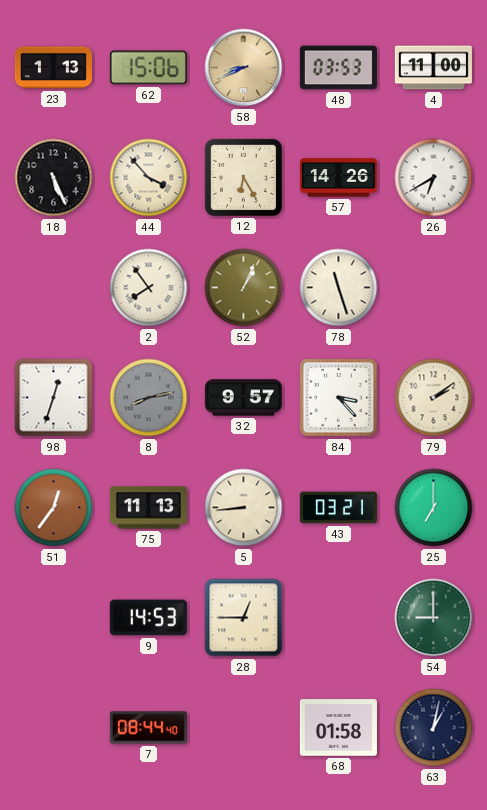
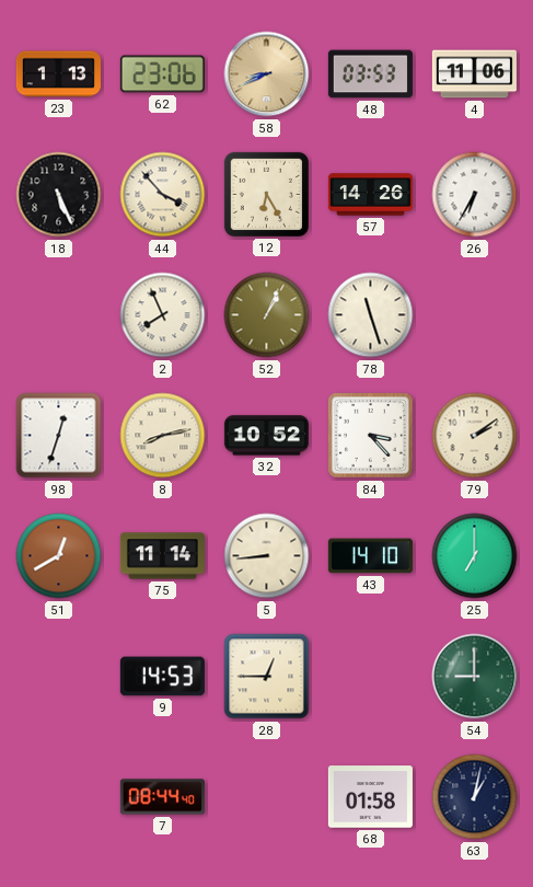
62: 15:06 -> 23:06 (162, 74)
4: 11:00 -> 11:06 (474, 74)
26: 6:40 -> 6:35 (475, 195)
2: 7:54 -> 7:56 (163, 315)
8 dial: grey -> cream (163, 436)
32: 9:57 -> 10:52 (266, 436)
51: 12:36 -> 12:40 (59, 556)
75: 11:13 -> 11:14 (162, 556)
43: 03:21 -> 14:10 (370, 556)
